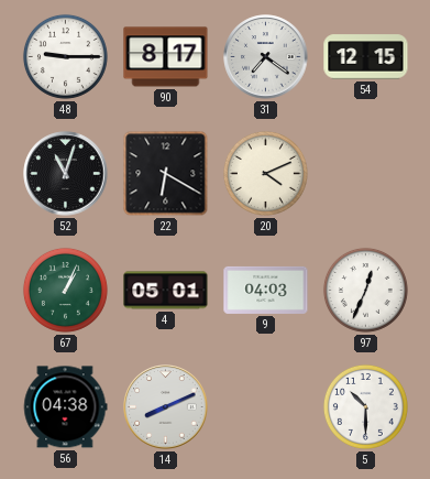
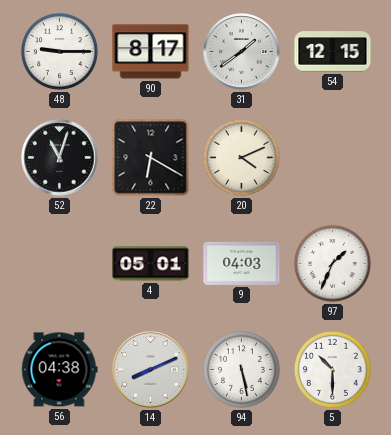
31: 7:21 -> 1:39 (242, 52)
67: 1:04 -> none (65, 290)
97: 12:34 -> 1:34 (332, 263)
94: none -> 5:28 (241, 369)
